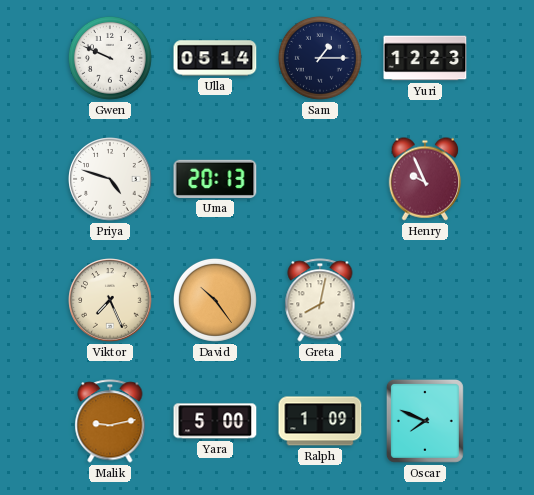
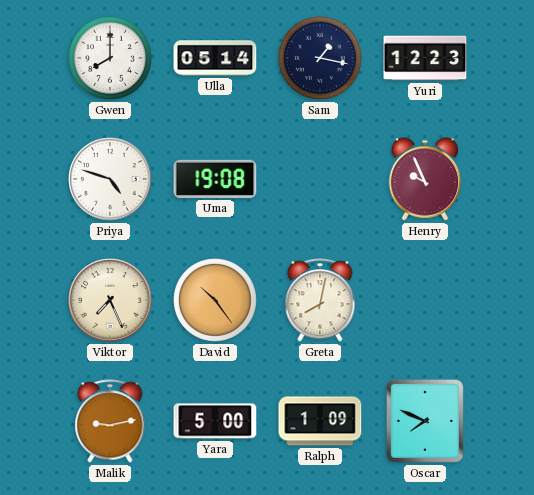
Gwen: 9:49 -> 8:00 (110, 58)
Sam: 1:15 -> 1:17 (320, 58)
Uma: 20:13 -> 19:08 (215, 179)
